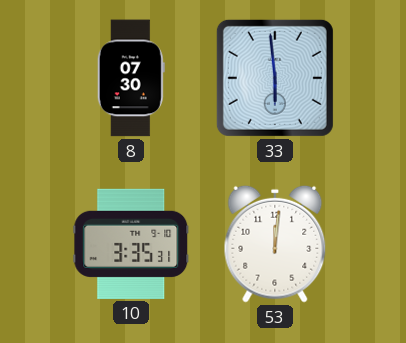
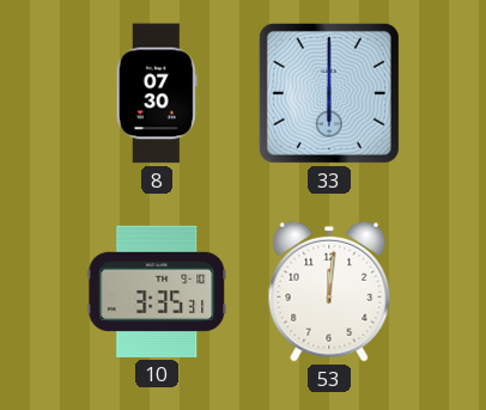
33: 5:59 -> 6:00 (329, 93)
